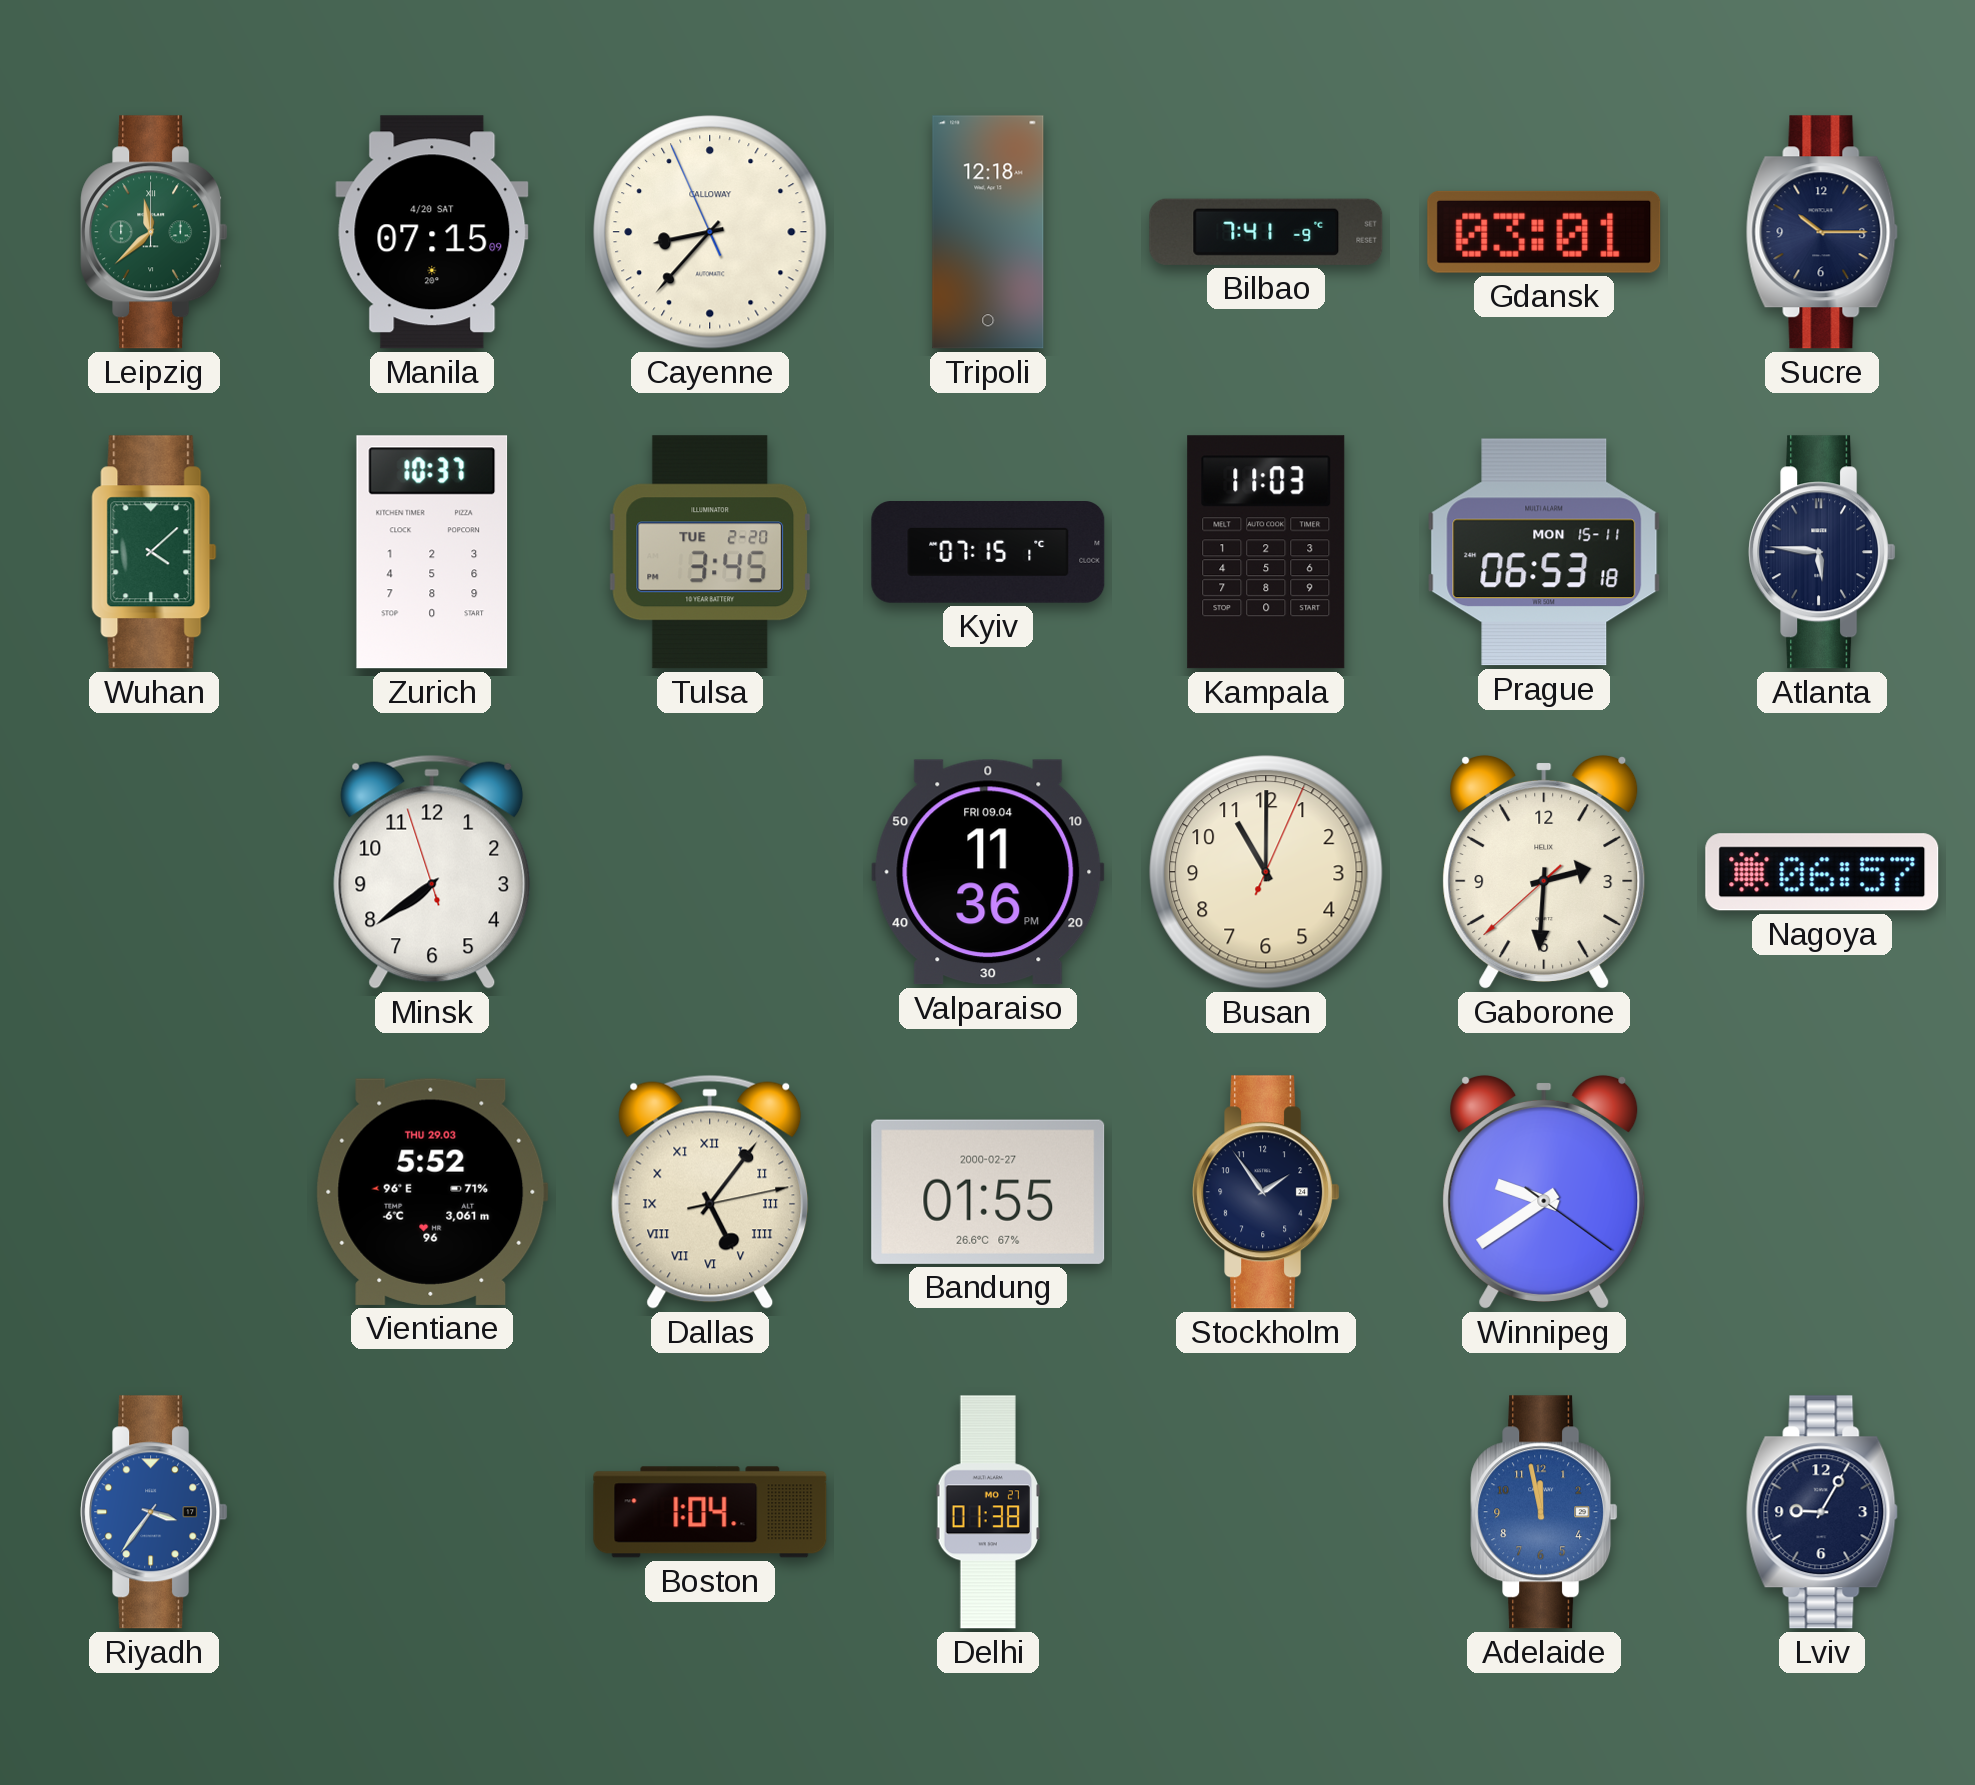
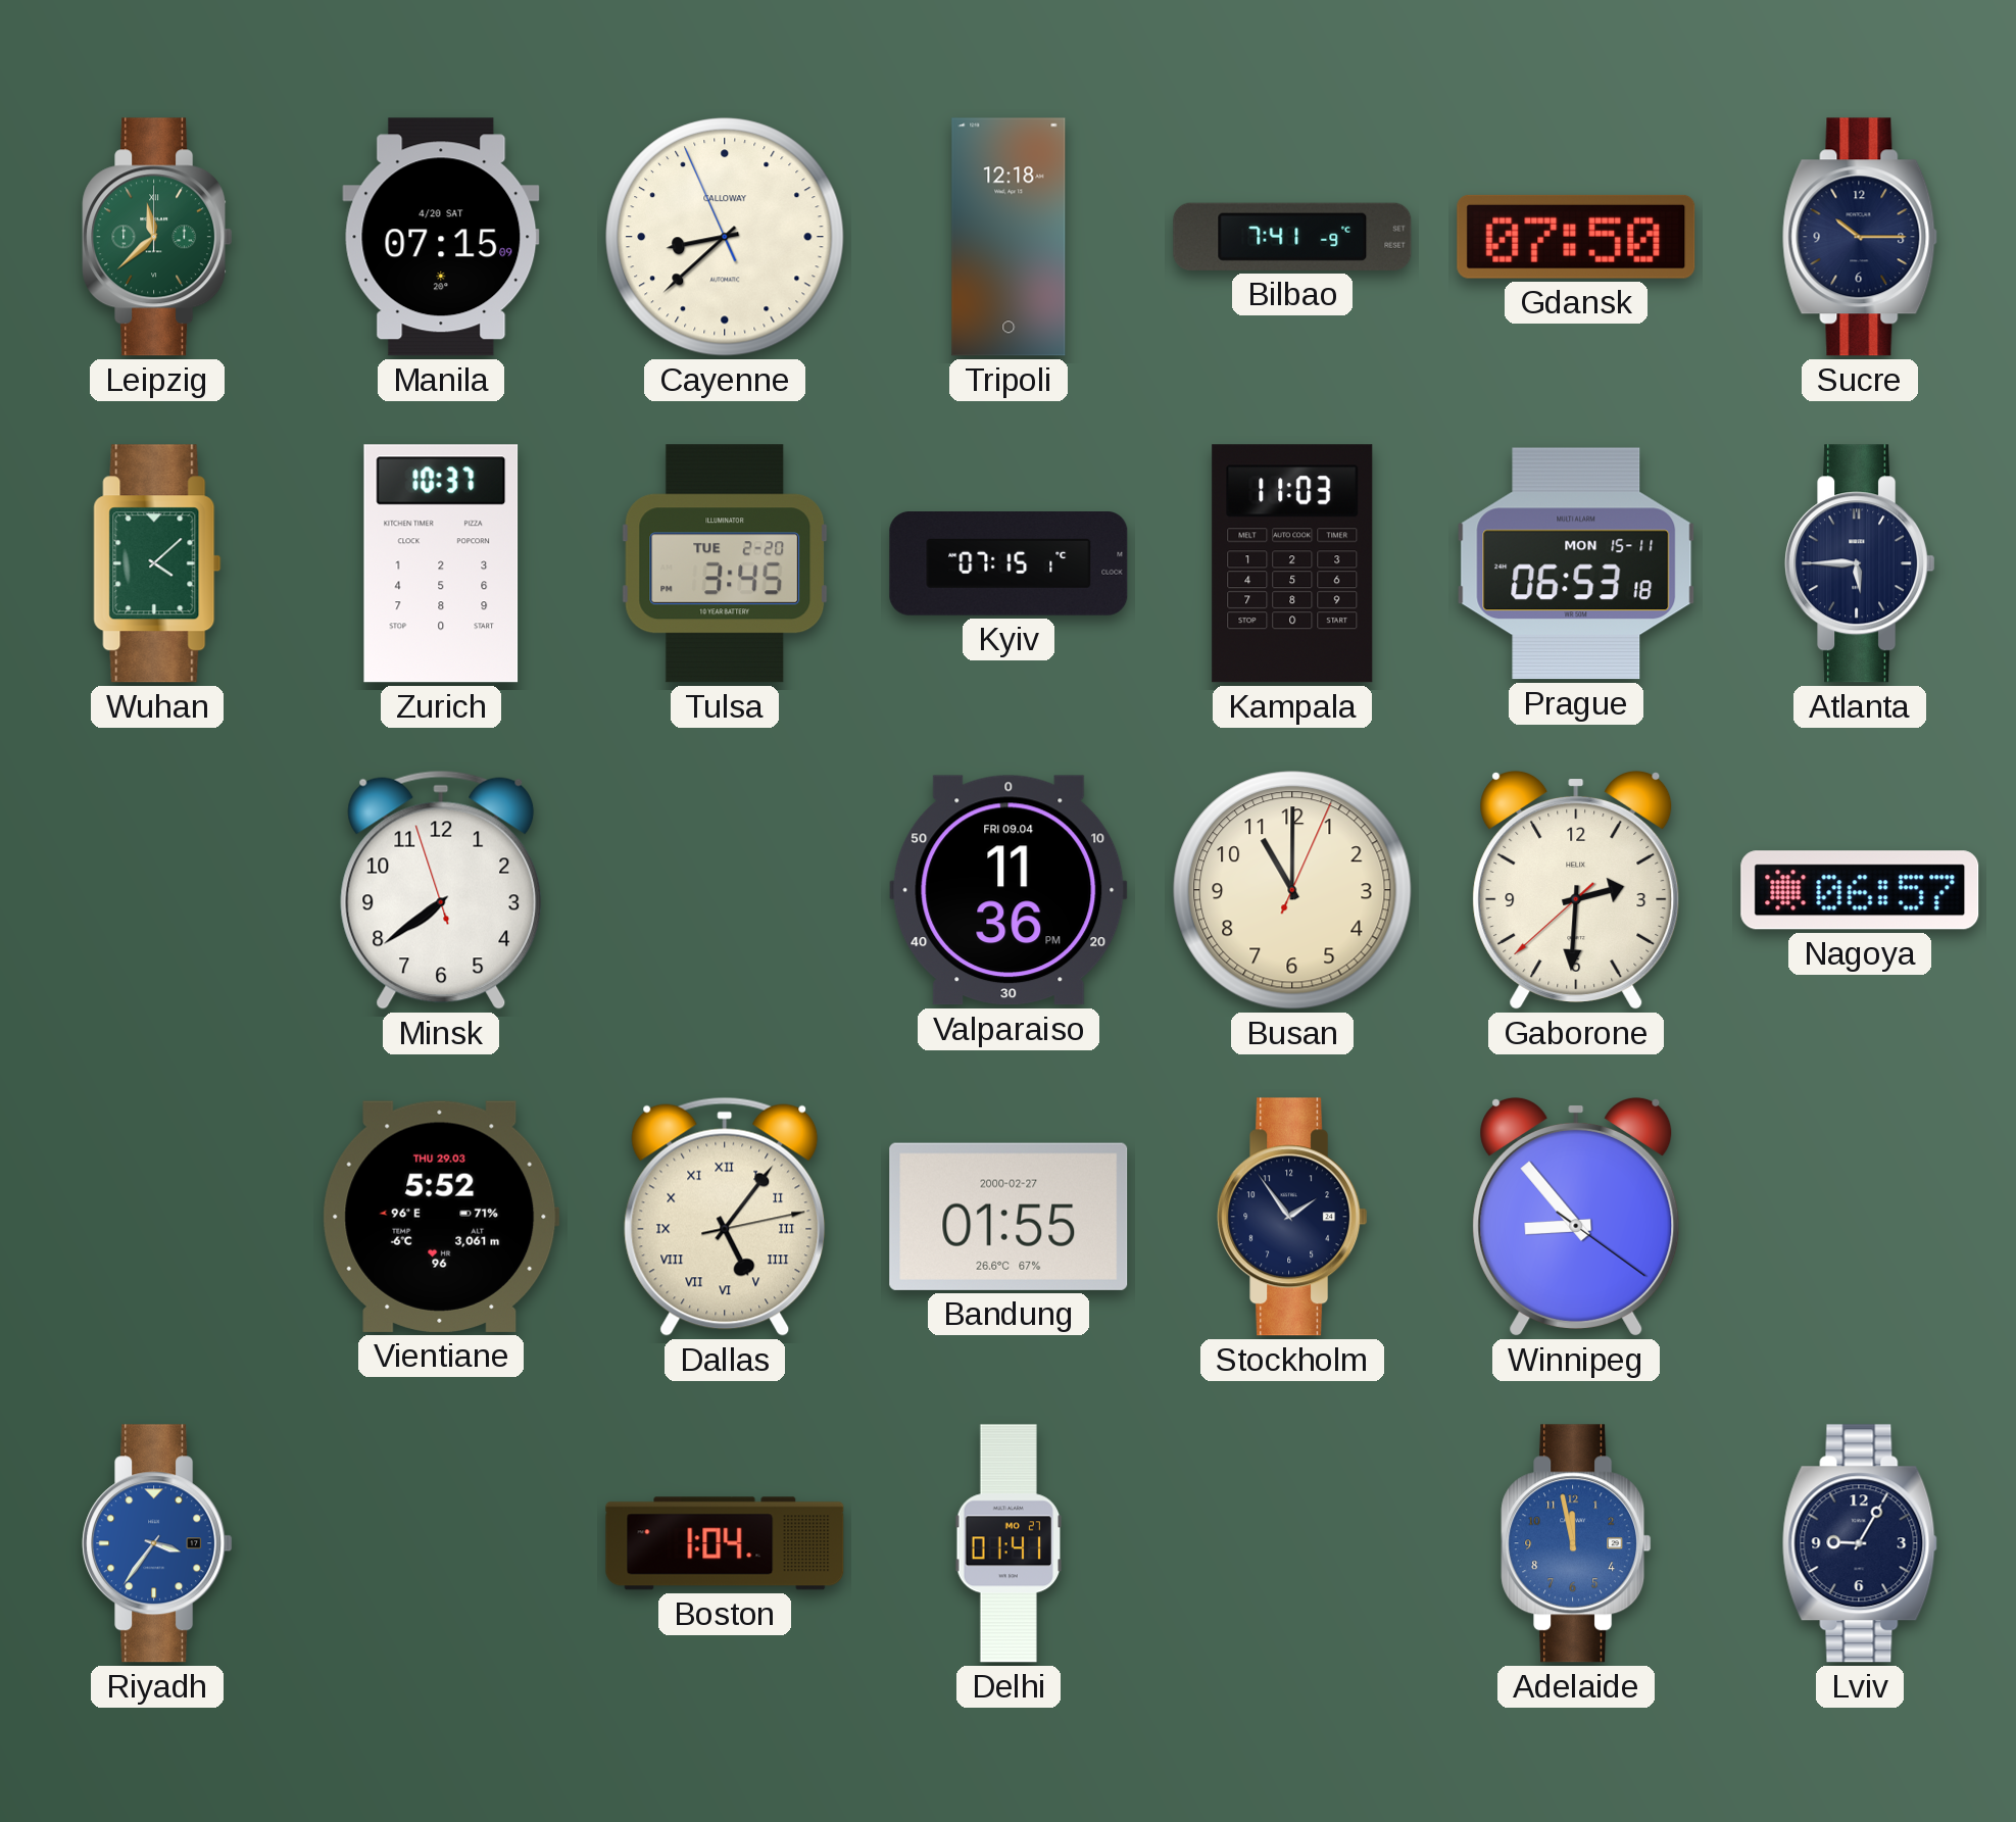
Cayenne: 8:36 -> 8:37 (725, 237)
Gdansk: 03:01 -> 07:50 (1576, 237)
Atlanta: 5:46 -> 5:45 (1860, 563)
Winnipeg: 9:39 -> 8:53 (1576, 1217)
Delhi: 01:38 -> 01:41 (1009, 1543)
